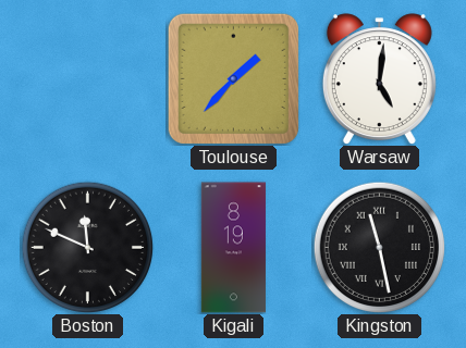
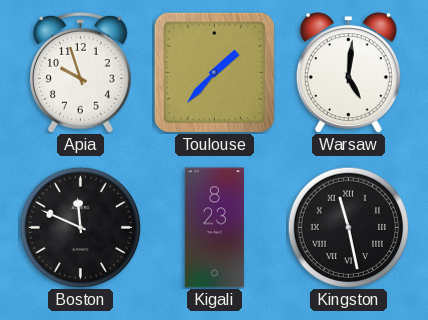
Apia: none -> 9:57 (81, 73)
Kigali: 8:19 -> 8:23 (214, 228)
